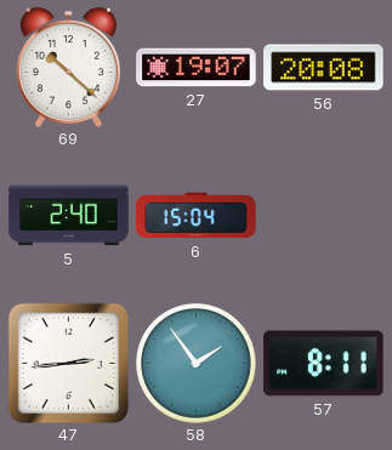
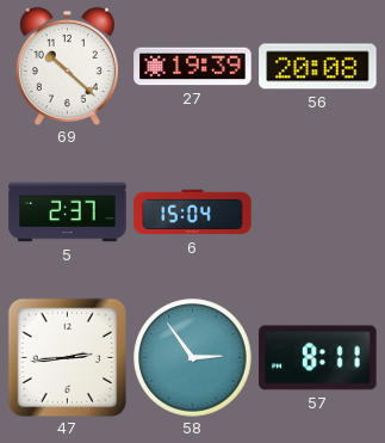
27: 19:07 -> 19:39 (193, 67)
5: 2:40 -> 2:37 (68, 213)
58: 1:54 -> 2:54 (193, 358)
